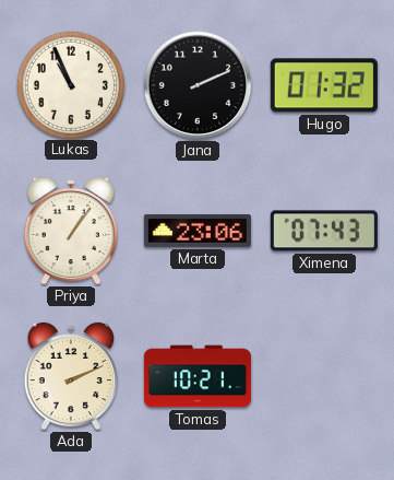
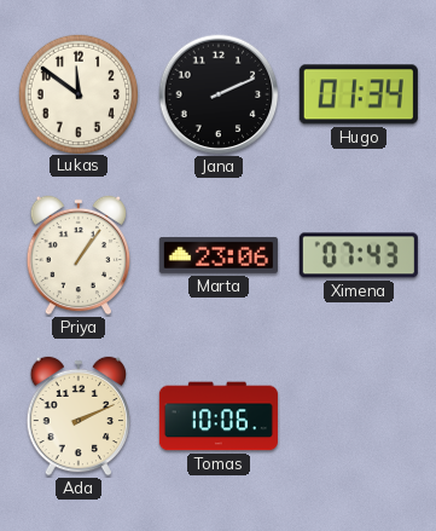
Lukas: 10:56 -> 11:51 (77, 93)
Hugo: 01:32 -> 01:34 (359, 94)
Tomas: 10:21 -> 10:06 (219, 416)
